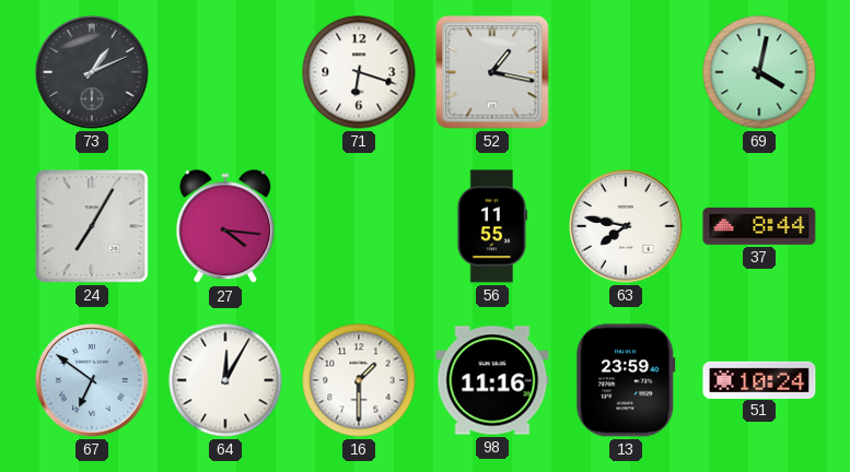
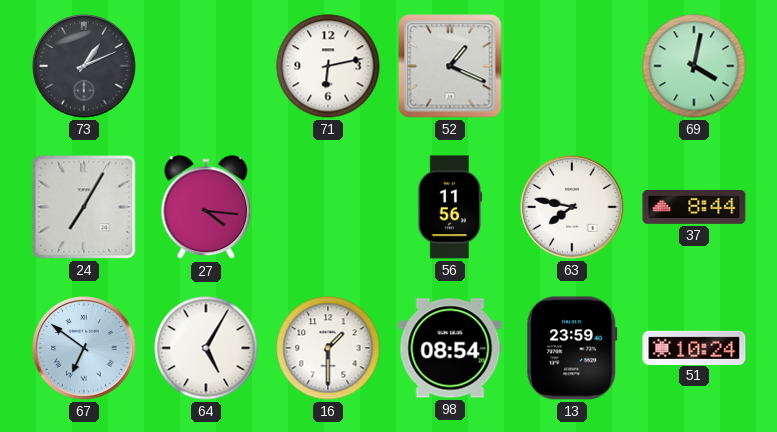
71: 6:18 -> 6:13 (328, 66)
52: 1:17 -> 1:19 (450, 66)
56: 11:55 -> 11:56 (450, 207)
64: 12:05 -> 5:05 (206, 348)
98: 11:16 -> 08:54 (450, 348)
